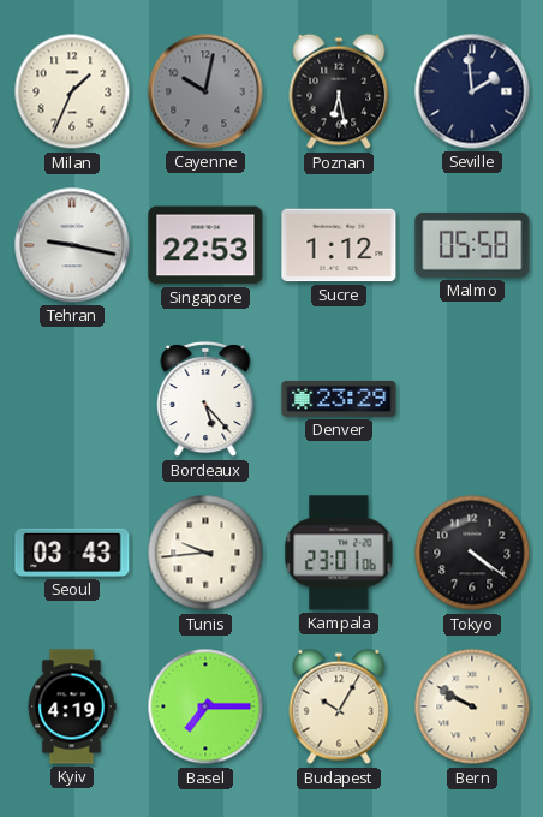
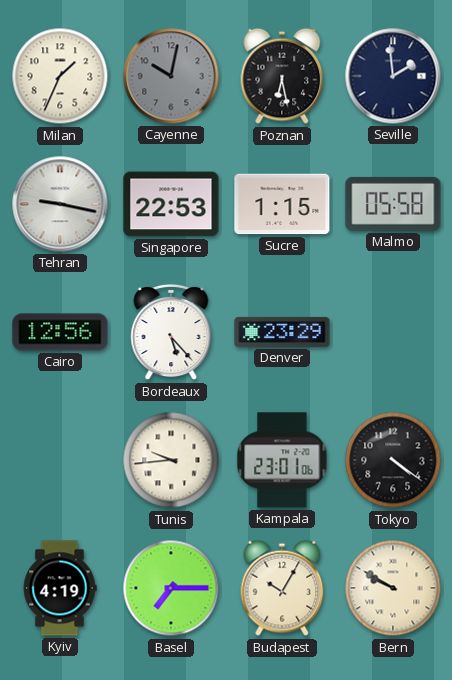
Sucre: 1:12 -> 1:15 (282, 204)
Cairo: none -> 12:56 (60, 332)
Seoul: 03:43 -> none (72, 553)
